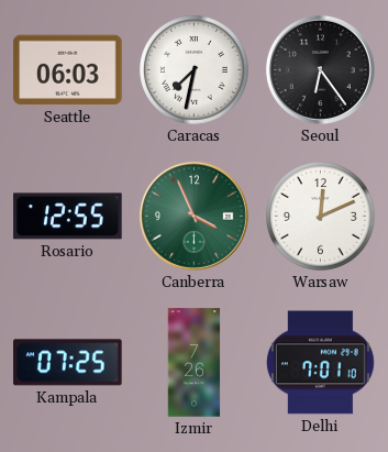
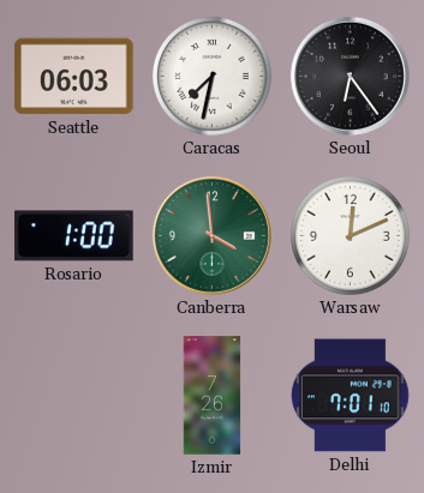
Rosario: 12:55 -> 1:00 (74, 236)
Canberra: 3:56 -> 3:59 (211, 235)
Kampala: 07:25 -> none (68, 363)
